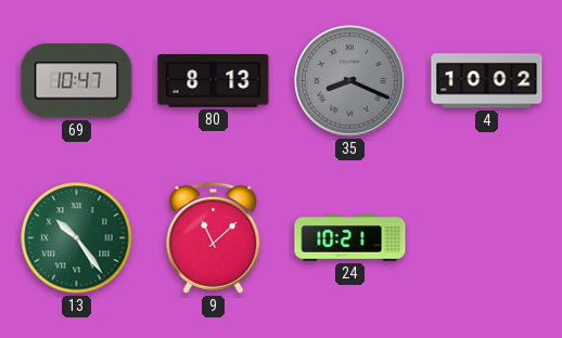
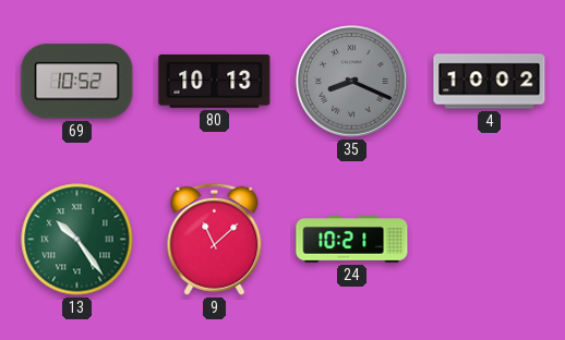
69: 10:47 -> 10:52 (77, 82)
80: 8:13 -> 10:13 (215, 82)
